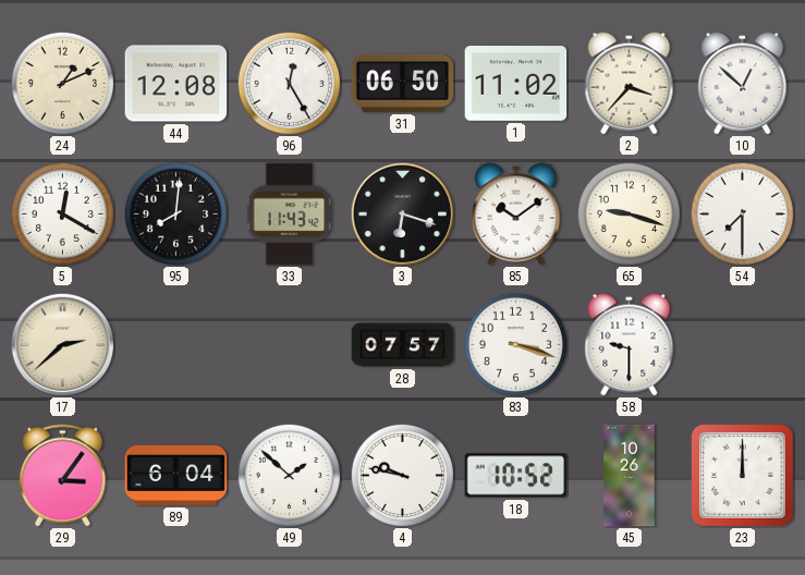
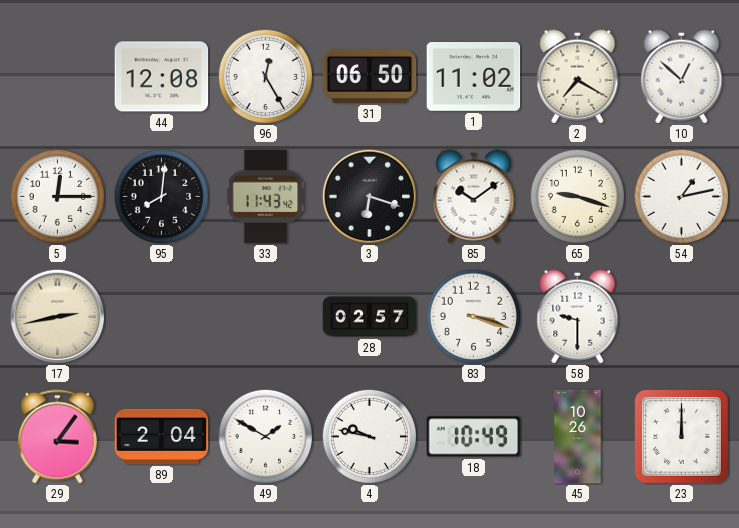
24: 1:11 -> none (62, 83)
2: 3:37 -> 7:20 (578, 77)
5: 12:20 -> 12:15 (57, 196)
54: 7:30 -> 1:13 (681, 196)
17: 2:38 -> 2:43 (57, 316)
28: 07:57 -> 02:57 (370, 317)
89: 6:04 -> 2:04 (162, 436)
49: 1:52 -> 1:50 (265, 436)
18: 10:52 -> 10:49 (474, 437)
